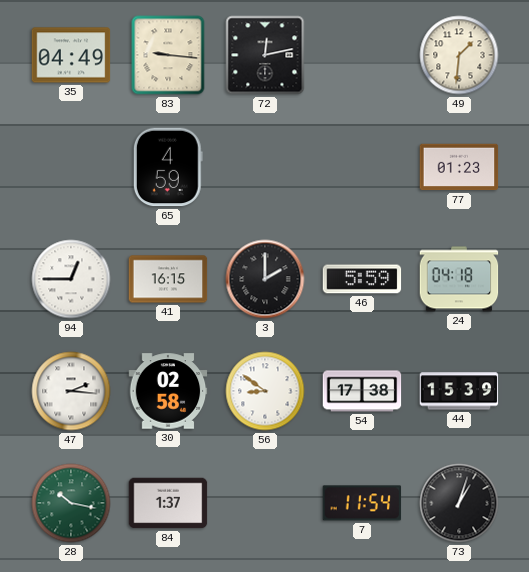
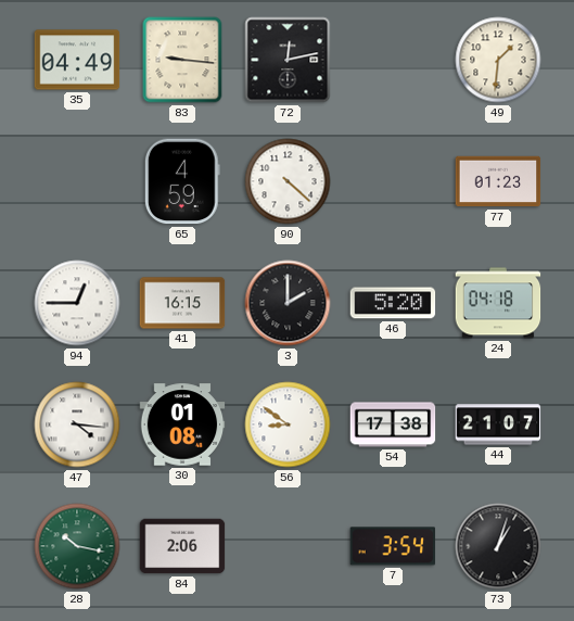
90: none -> 4:22 (288, 181)
46: 5:59 -> 5:20 (393, 303)
47: 2:16 -> 4:16 (77, 424)
30: 02:58 -> 01:08 (182, 424)
44: 15:39 -> 21:07 (498, 424)
84: 1:37 -> 2:06 (182, 546)
7: 11:54 -> 3:54 (393, 546)
